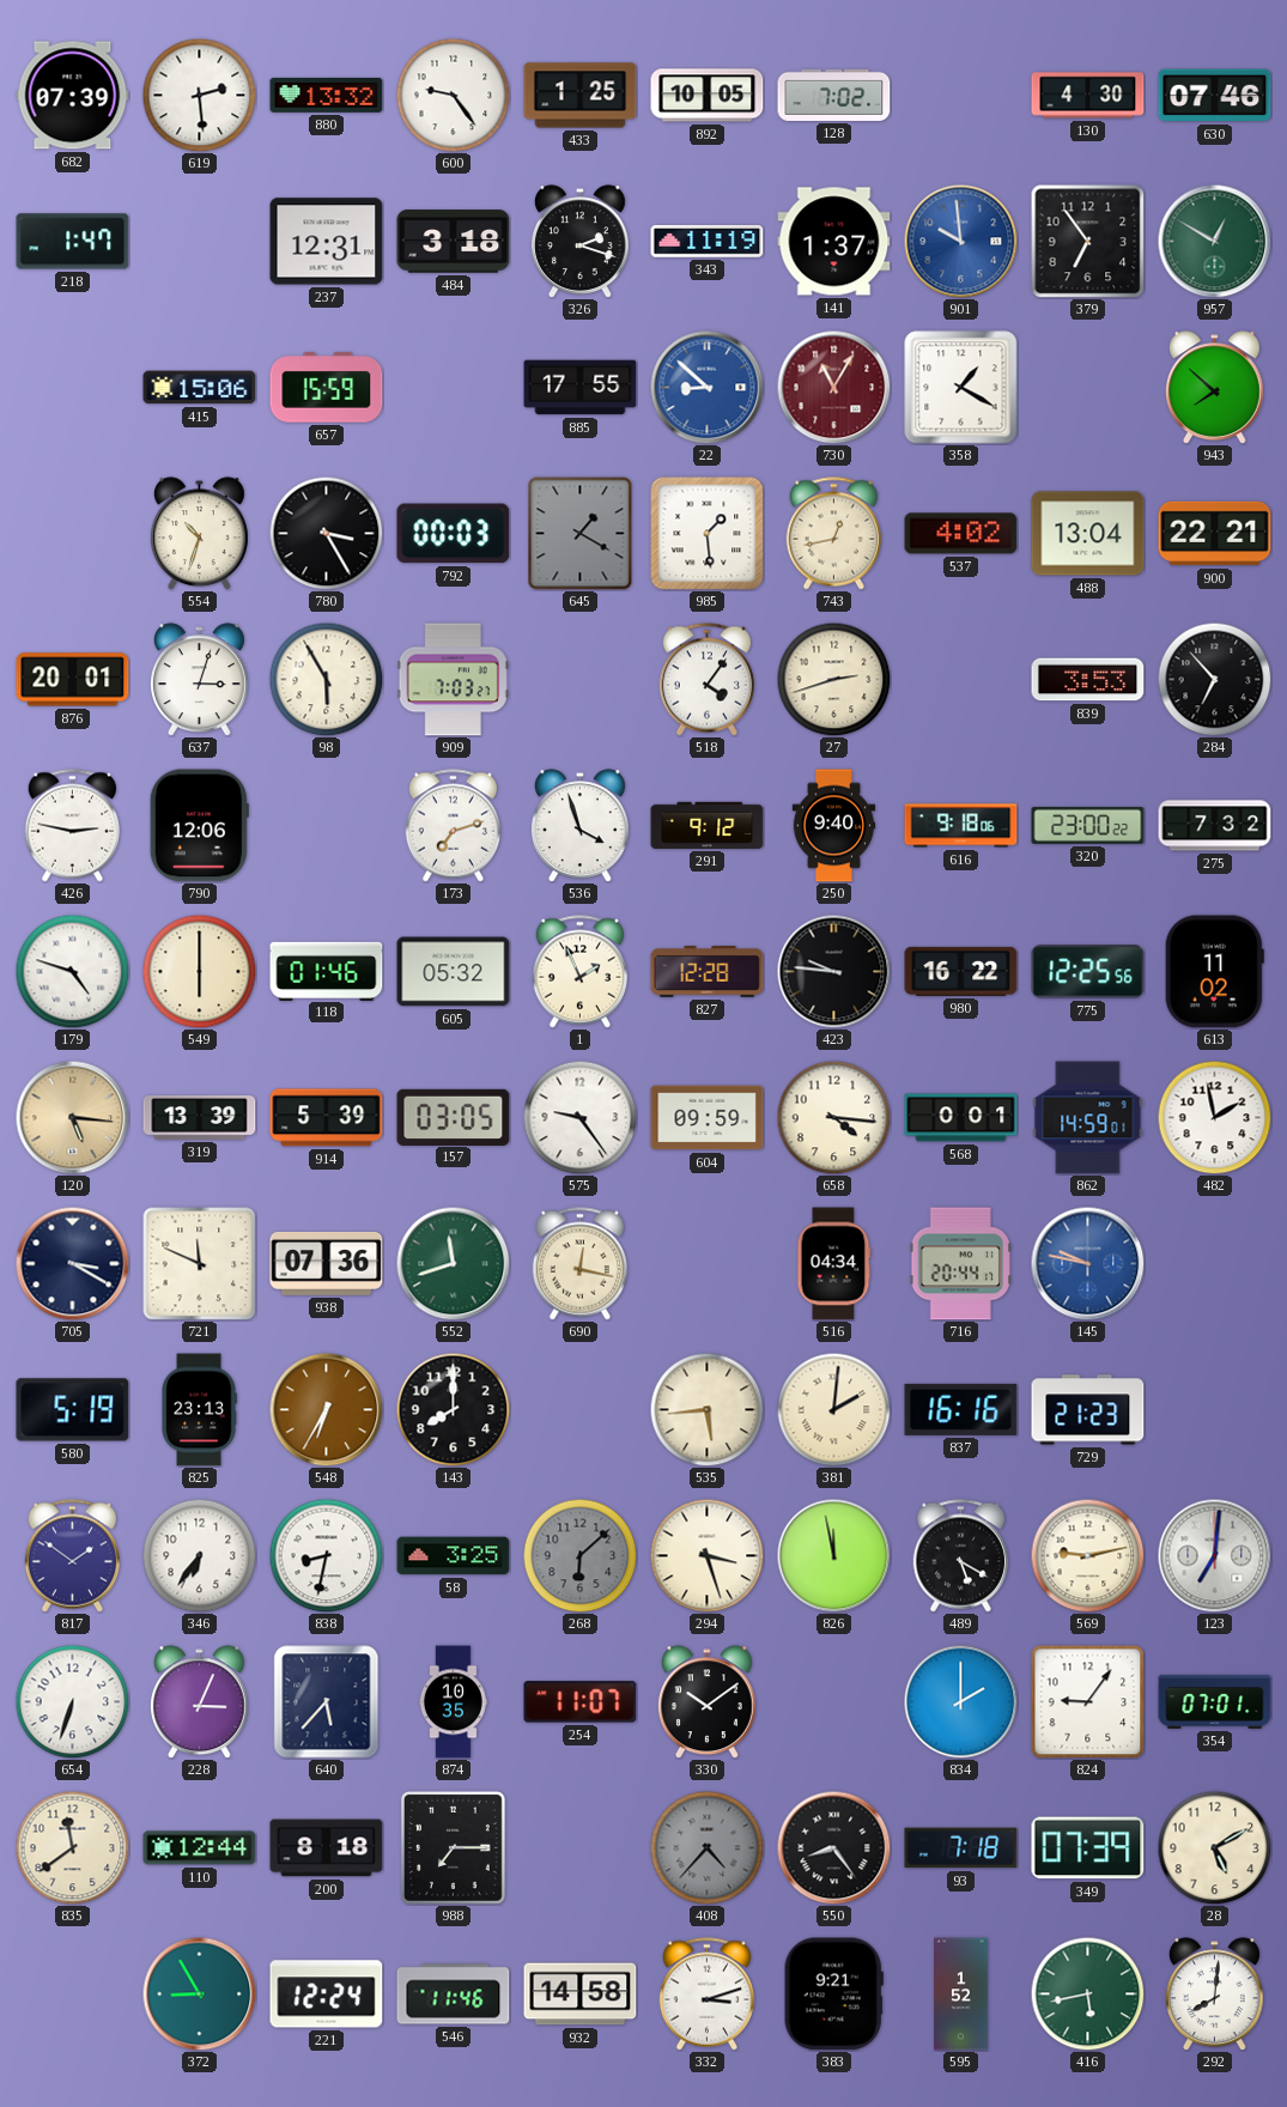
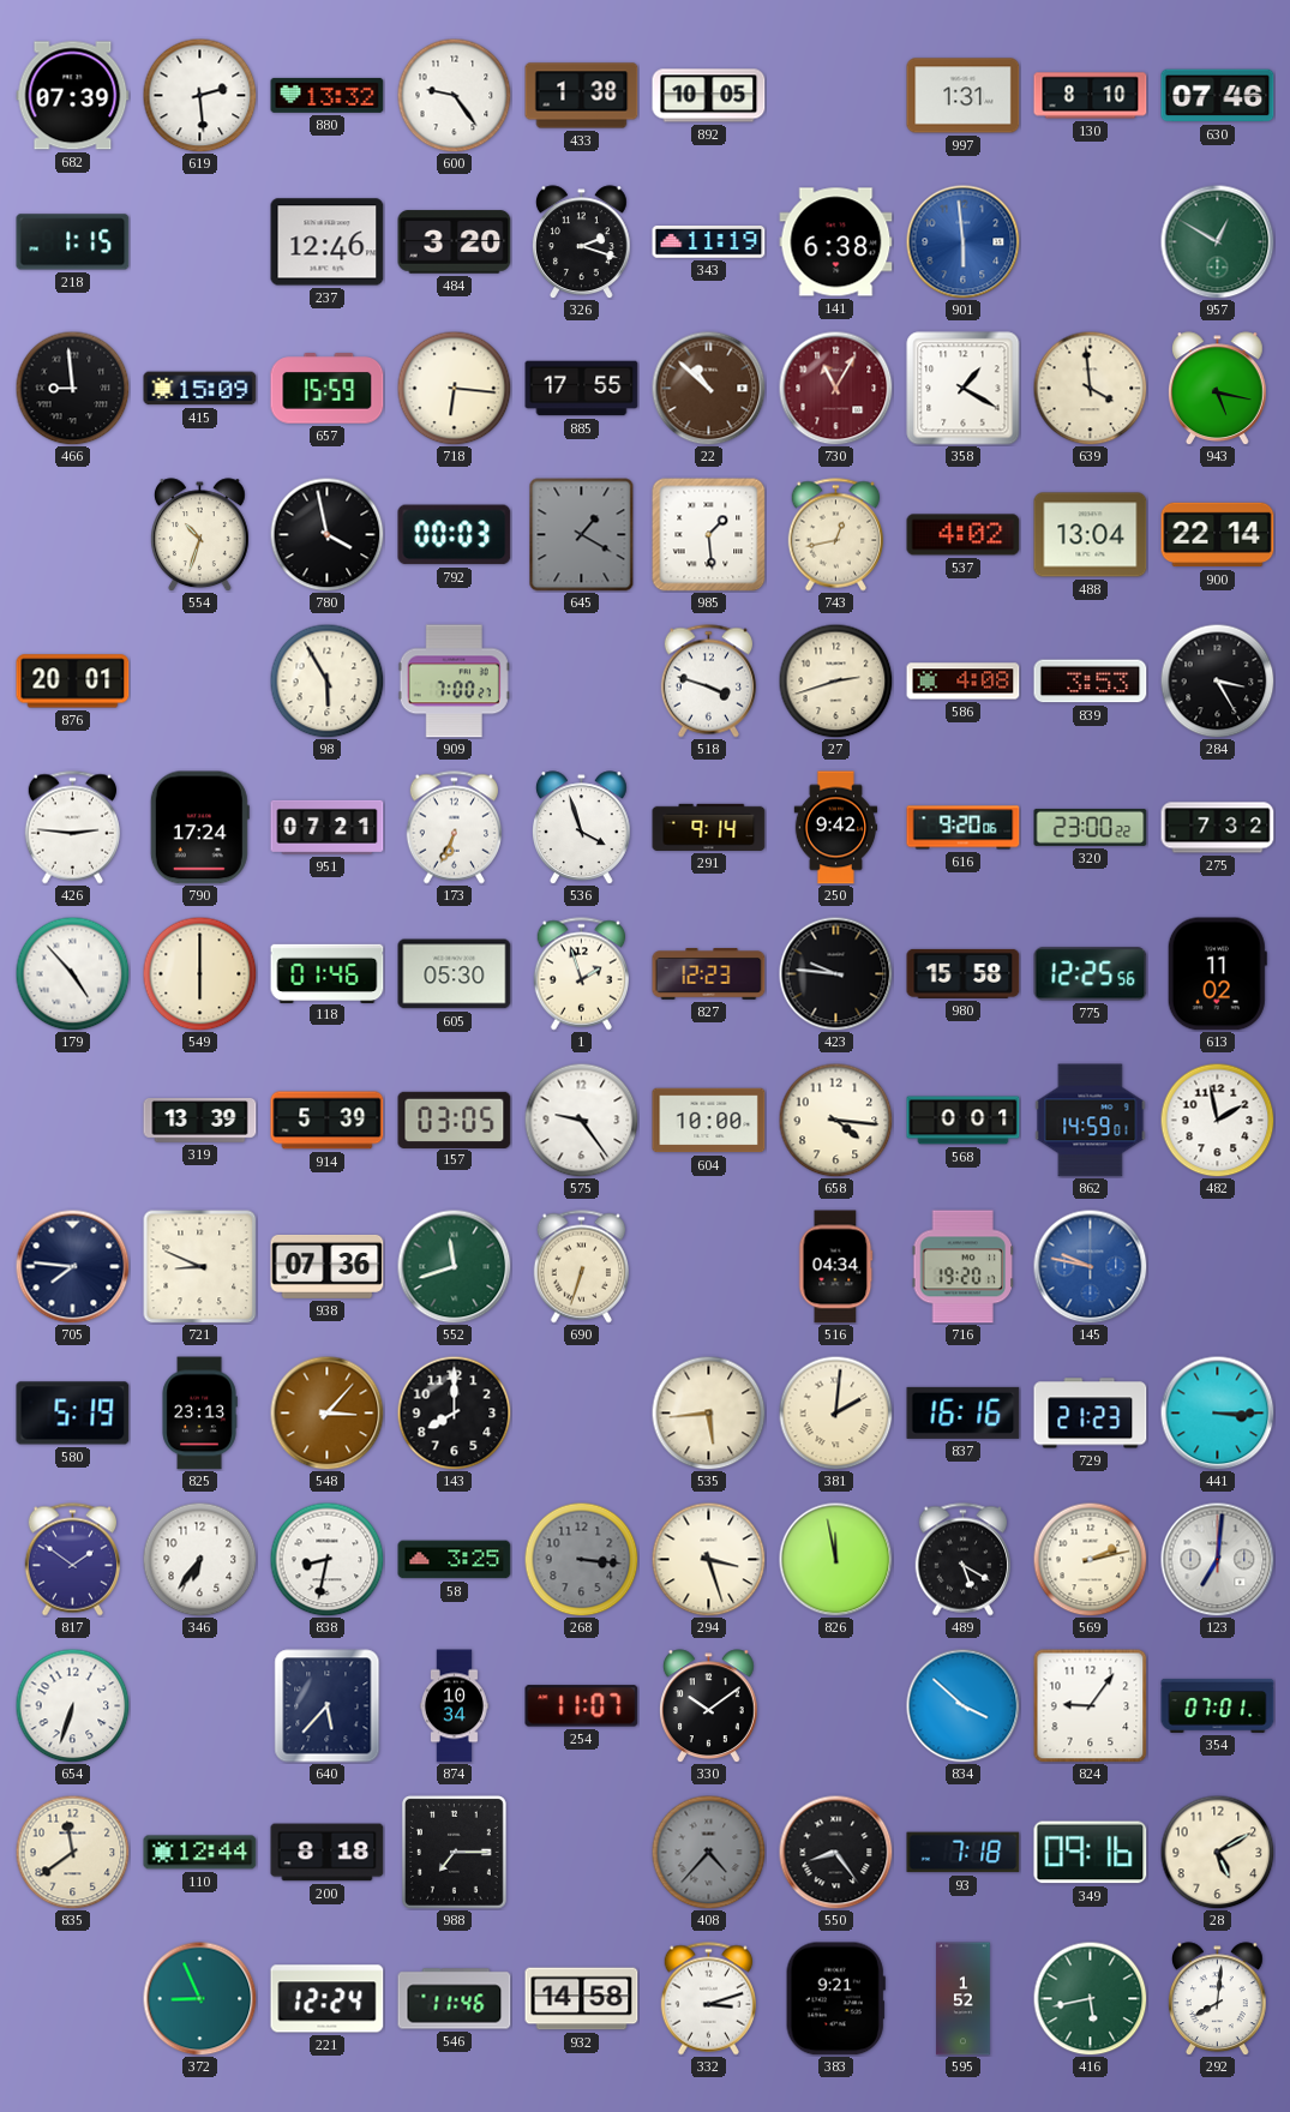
433: 1:25 -> 1:38 (582, 96)
128: 7:02 -> none (834, 95)
997: none -> 1:31 (964, 96)
130: 4:30 -> 8:10 (1091, 96)
218: 1:47 -> 1:15 (73, 242)
237: 12:31 -> 12:46 (328, 242)
484: 3:18 -> 3:20 (455, 242)
141: 1:37 -> 6:38 (836, 242)
901: 9:59 -> 5:59 (962, 241)
379: 6:54 -> none (1087, 241)
466: none -> 8:59 (72, 388)
415: 15:06 -> 15:09 (200, 389)
718: none -> 6:16 (454, 388)
22: 8:52 -> 10:52 (708, 388)
22 dial: blue -> brown (708, 388)
639: none -> 3:59 (1090, 388)
943: 7:52 -> 5:17 (1217, 389)
780: 3:25 -> 3:58 (326, 534)
900: 22:21 -> 22:14 (1218, 535)
637: 3:03 -> none (199, 680)
909: 7:03 -> 7:00 (454, 682)
518: 4:06 -> 3:48 (708, 682)
586: none -> 4:08 (964, 682)
284: 6:53 -> 3:25 (1217, 680)
426: 2:47 -> 2:46 (72, 828)
790: 12:06 -> 17:24 (199, 828)
951: none -> 07:21 (328, 827)
173: 7:12 -> 6:34 (454, 828)
291: 9:12 -> 9:14 (709, 827)
250: 9:40 -> 9:42 (836, 828)
616: 9:18 -> 9:20 (964, 828)
179: 4:48 -> 4:53 (72, 973)
605: 05:32 -> 05:30 (455, 974)
1: 1:56 -> 1:57 (581, 974)
827: 12:28 -> 12:23 (709, 974)
980: 16:22 -> 15:58 (964, 973)
120: 5:16 -> none (72, 1117)
604: 09:59 -> 10:00 (709, 1121)
705: 3:20 -> 7:46 (72, 1266)
721: 11:49 -> 8:49 (199, 1266)
690: 12:17 -> 6:33 (581, 1267)
716: 20:44 -> 19:20 (962, 1267)
548: 6:35 -> 3:07 (326, 1412)
441: none -> 3:15 (1217, 1412)
268: 6:08 -> 3:16 (581, 1559)
569: 9:13 -> 2:13 (1090, 1559)
228: 3:04 -> none (199, 1702)
874: 10:35 -> 10:34 (454, 1706)
834: 2:00 -> 3:52 (962, 1705)
349: 07:39 -> 09:16 (1091, 1853)
372: 8:55 -> 8:56 (199, 1998)
